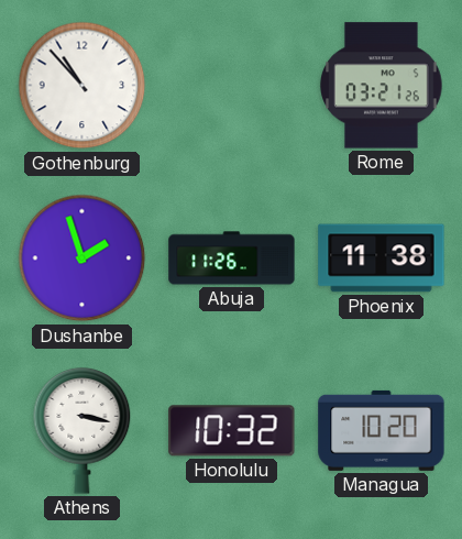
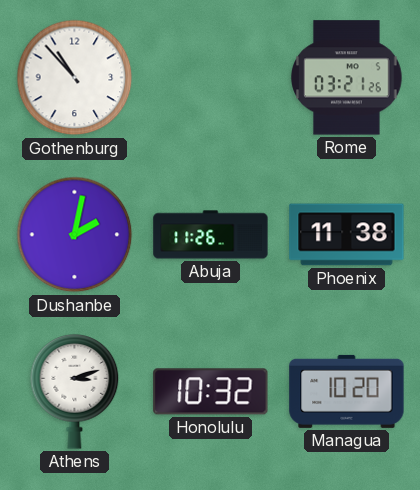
Dushanbe: 1:57 -> 2:02 (75, 235)
Athens: 3:17 -> 3:12 (75, 392)
